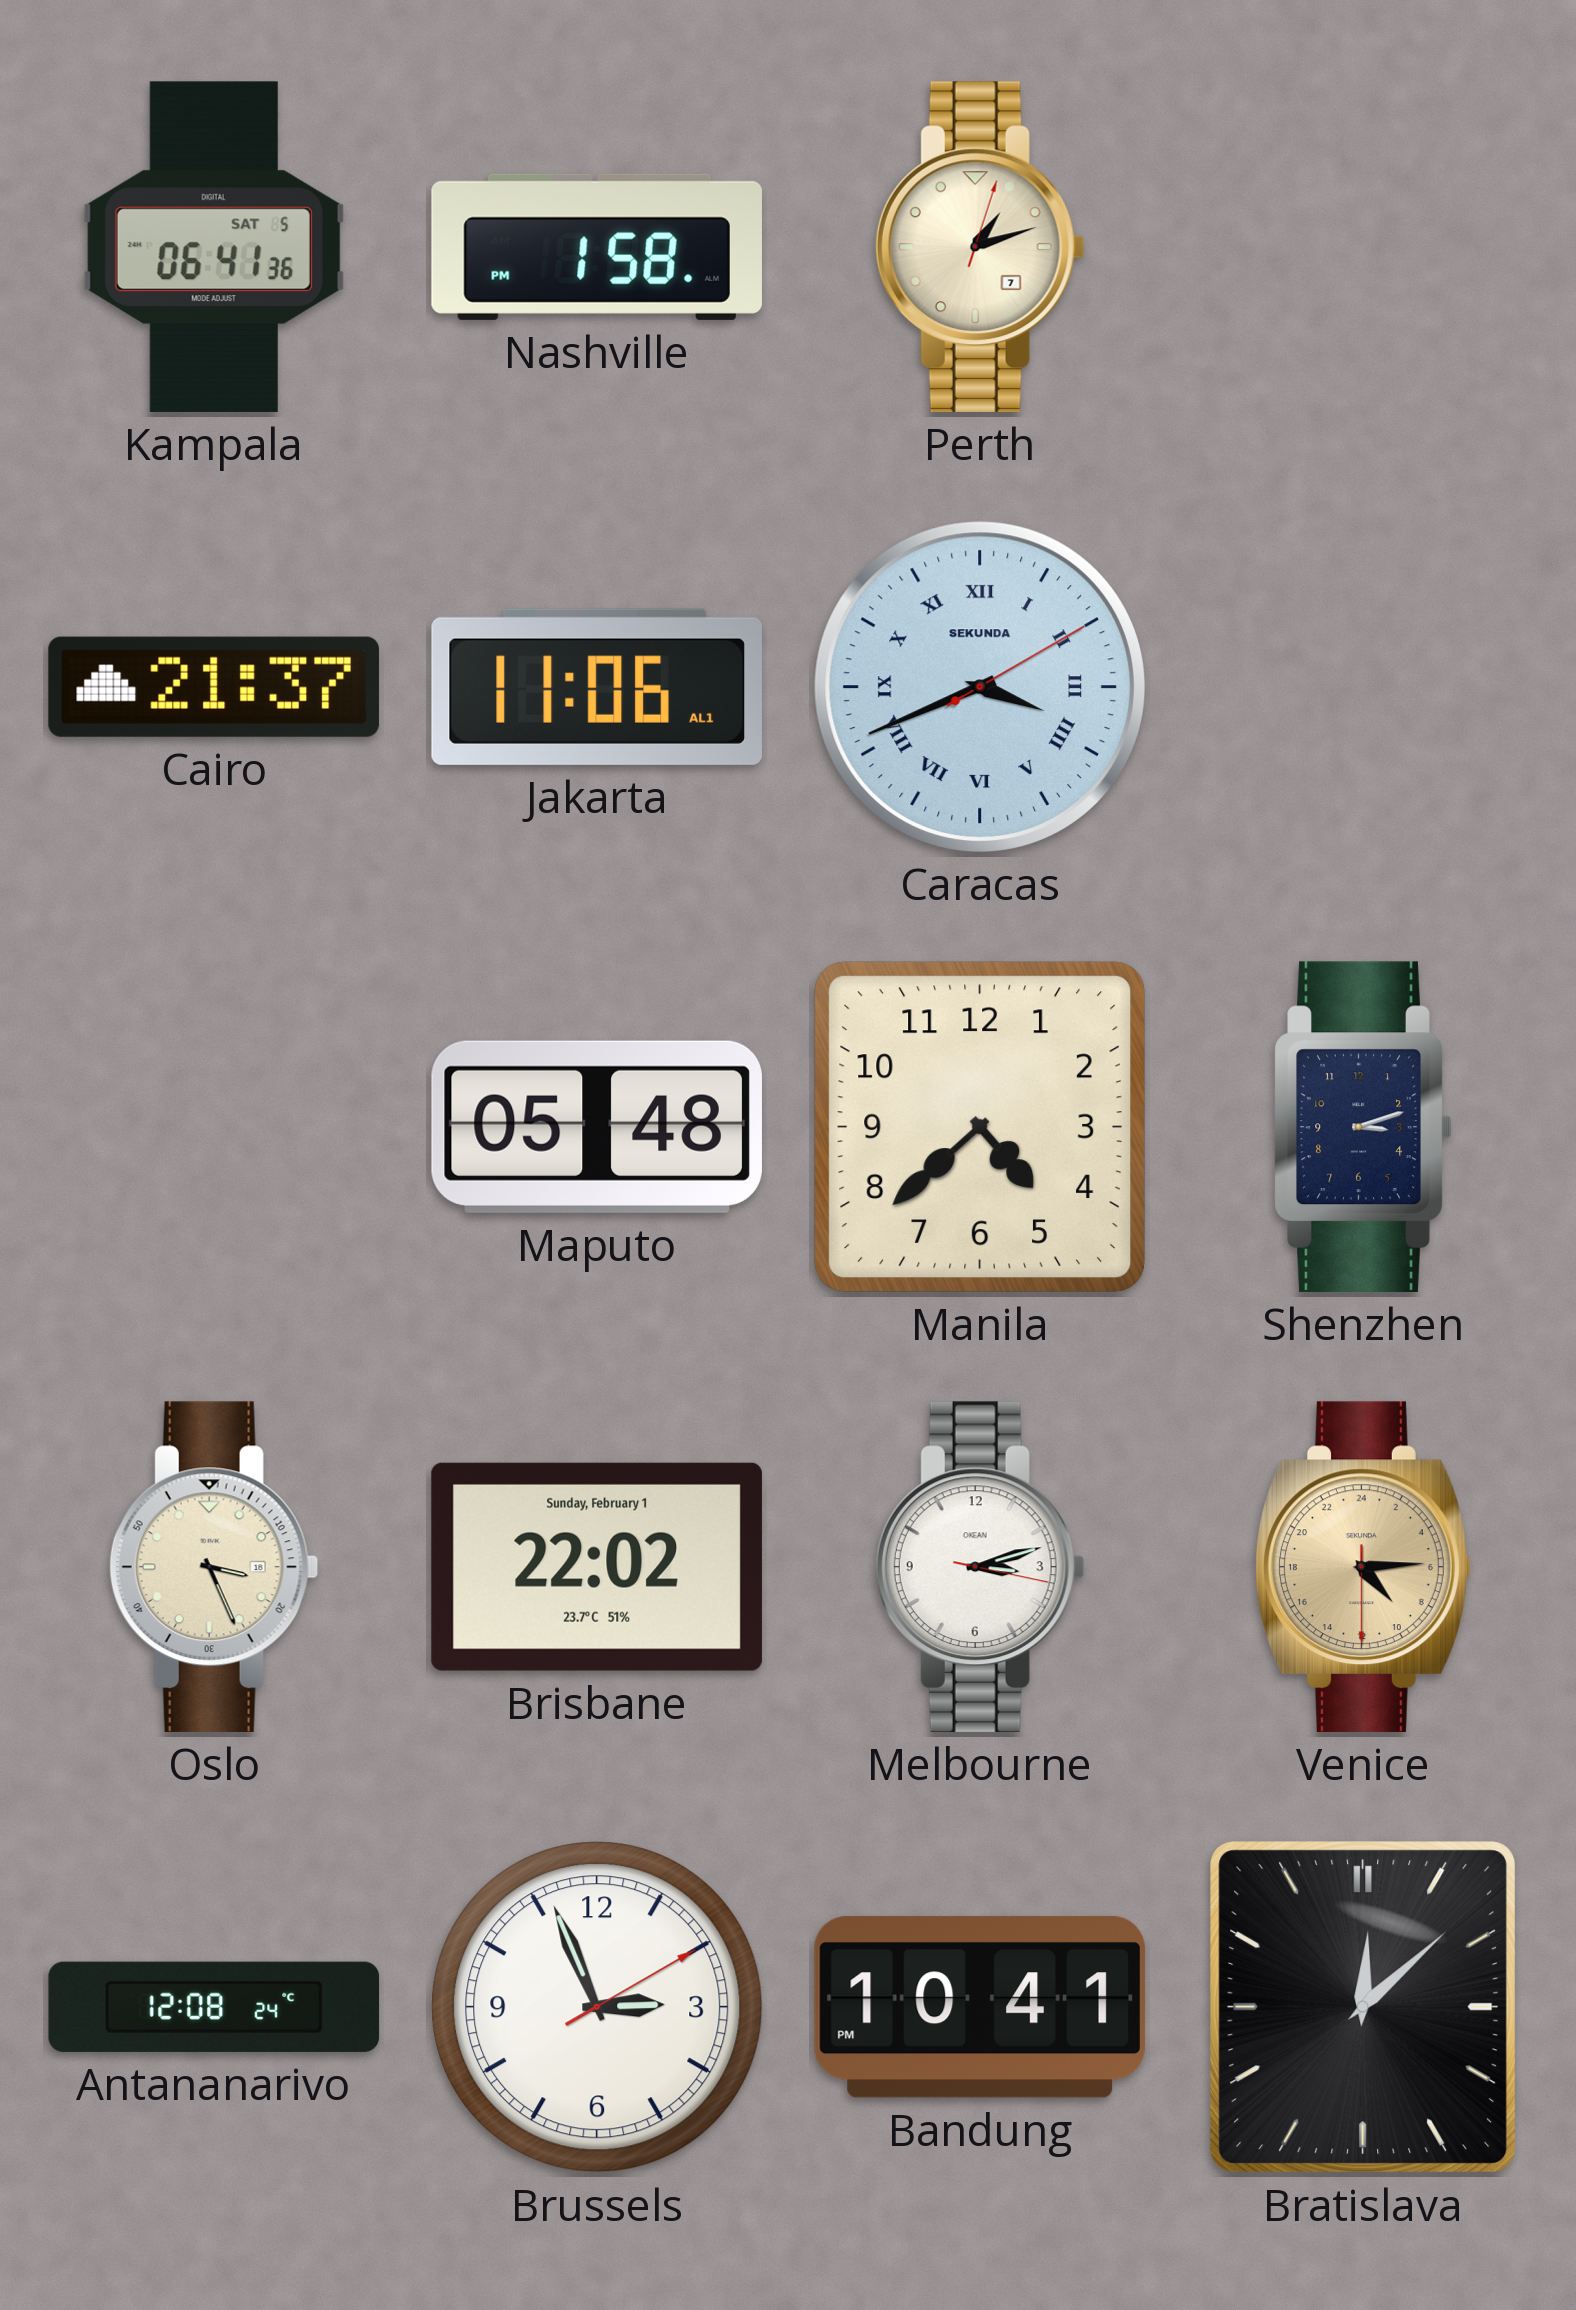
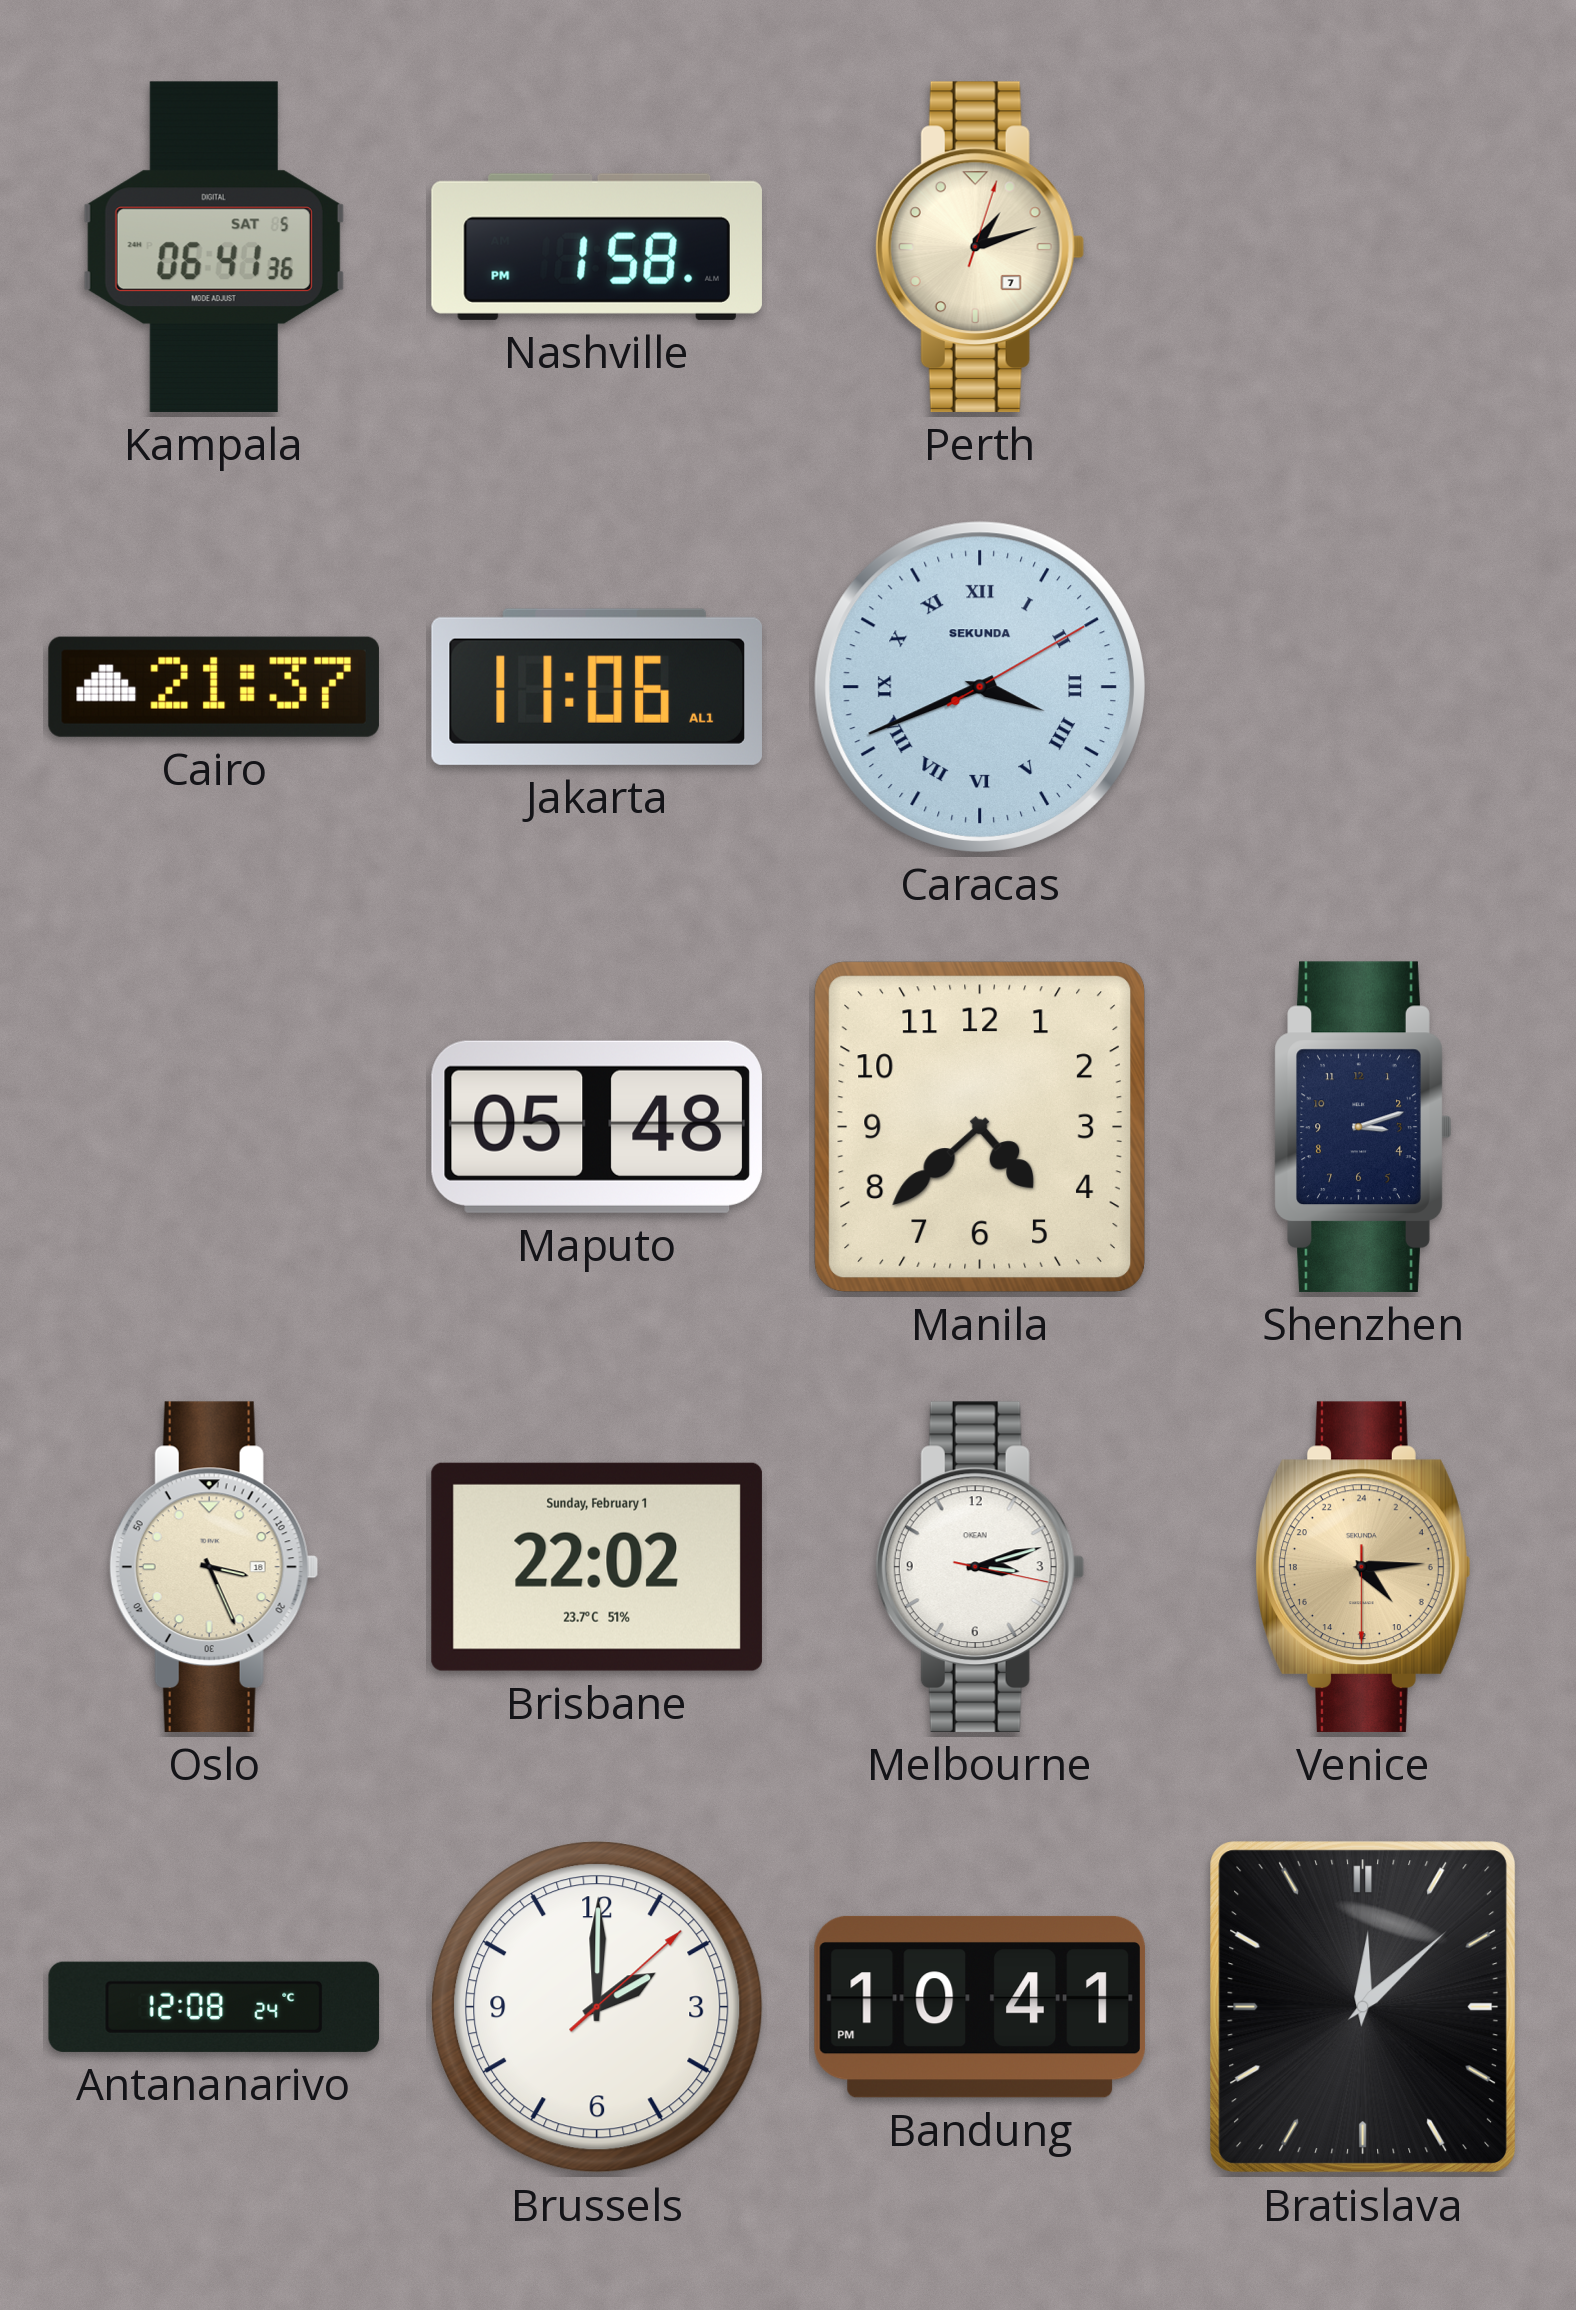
Brussels: 2:56 -> 2:00 (597, 2007)
